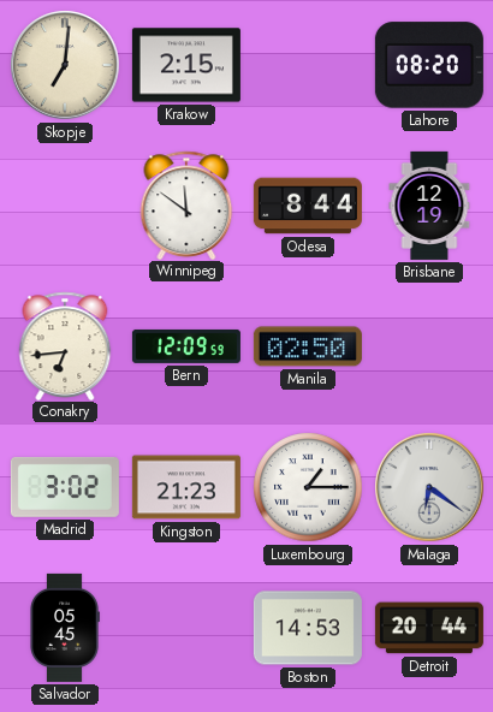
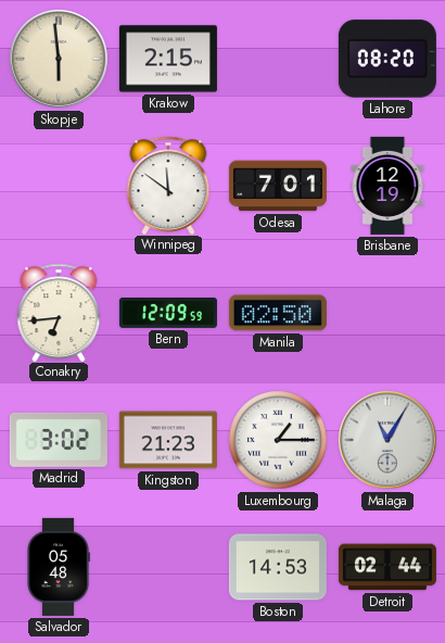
Skopje: 7:01 -> 5:59 (59, 59)
Odesa: 8:44 -> 7:01 (278, 186)
Malaga: 6:21 -> 11:05 (387, 440)
Salvador: 05:45 -> 05:48 (59, 567)
Detroit: 20:44 -> 02:44 (387, 567)
